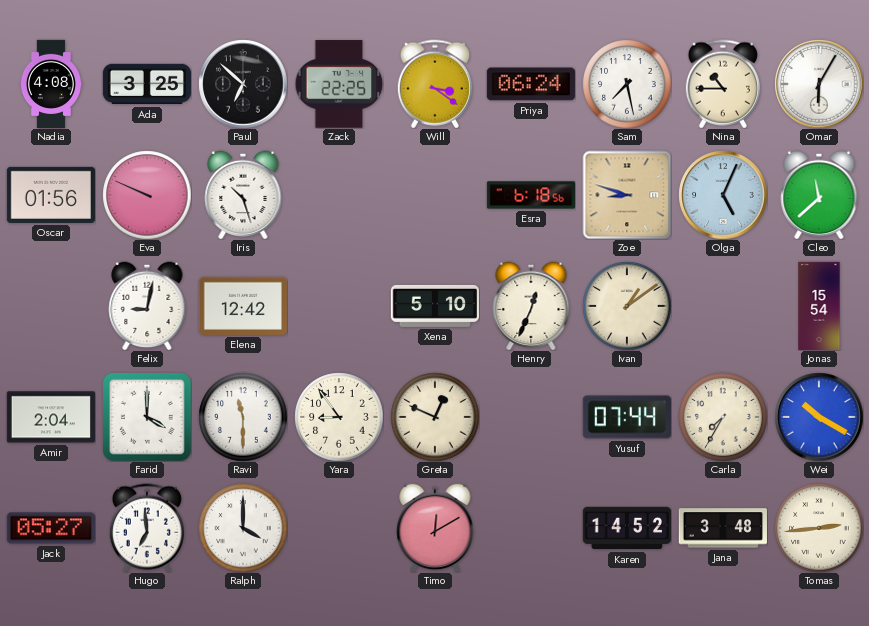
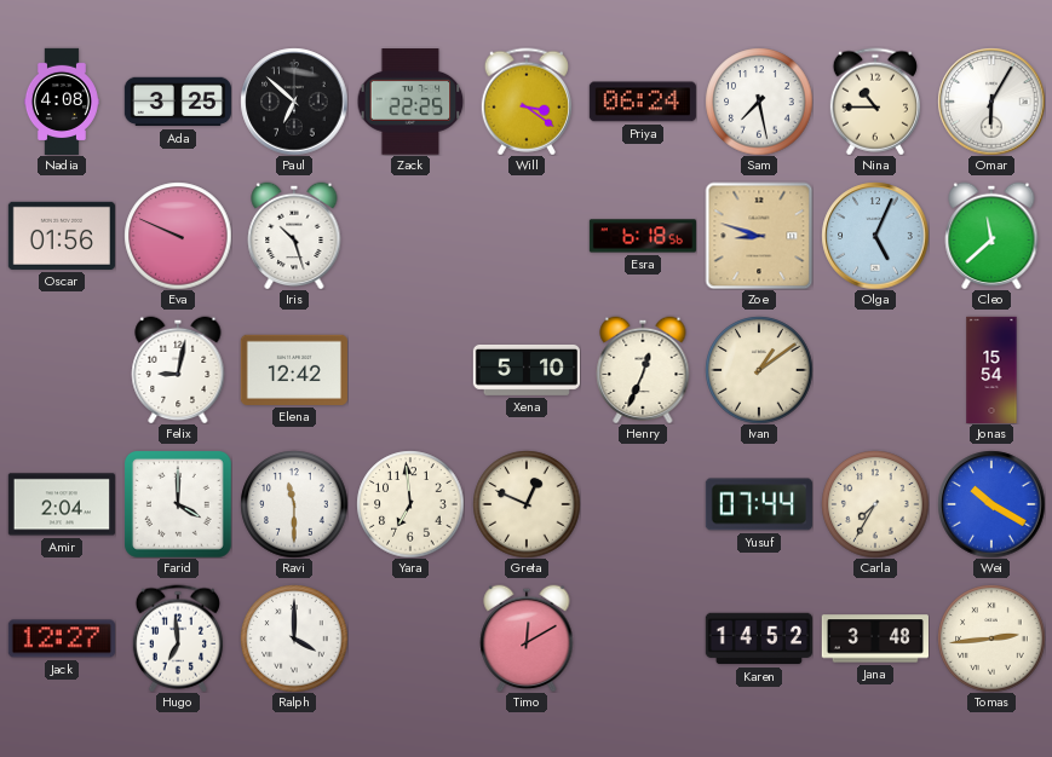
Yara: 8:54 -> 6:59 (410, 504)
Jack: 05:27 -> 12:27 (62, 638)
